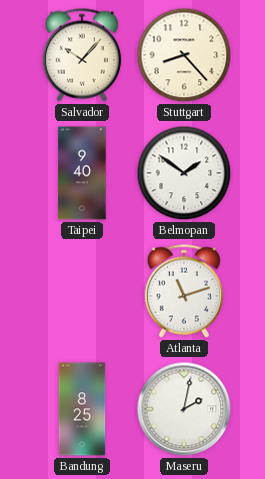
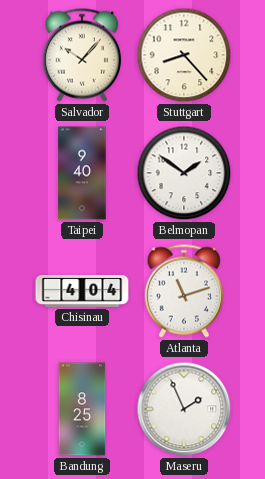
Chisinau: none -> 4:04 (82, 291)
Maseru: 2:02 -> 1:56 (184, 409)
